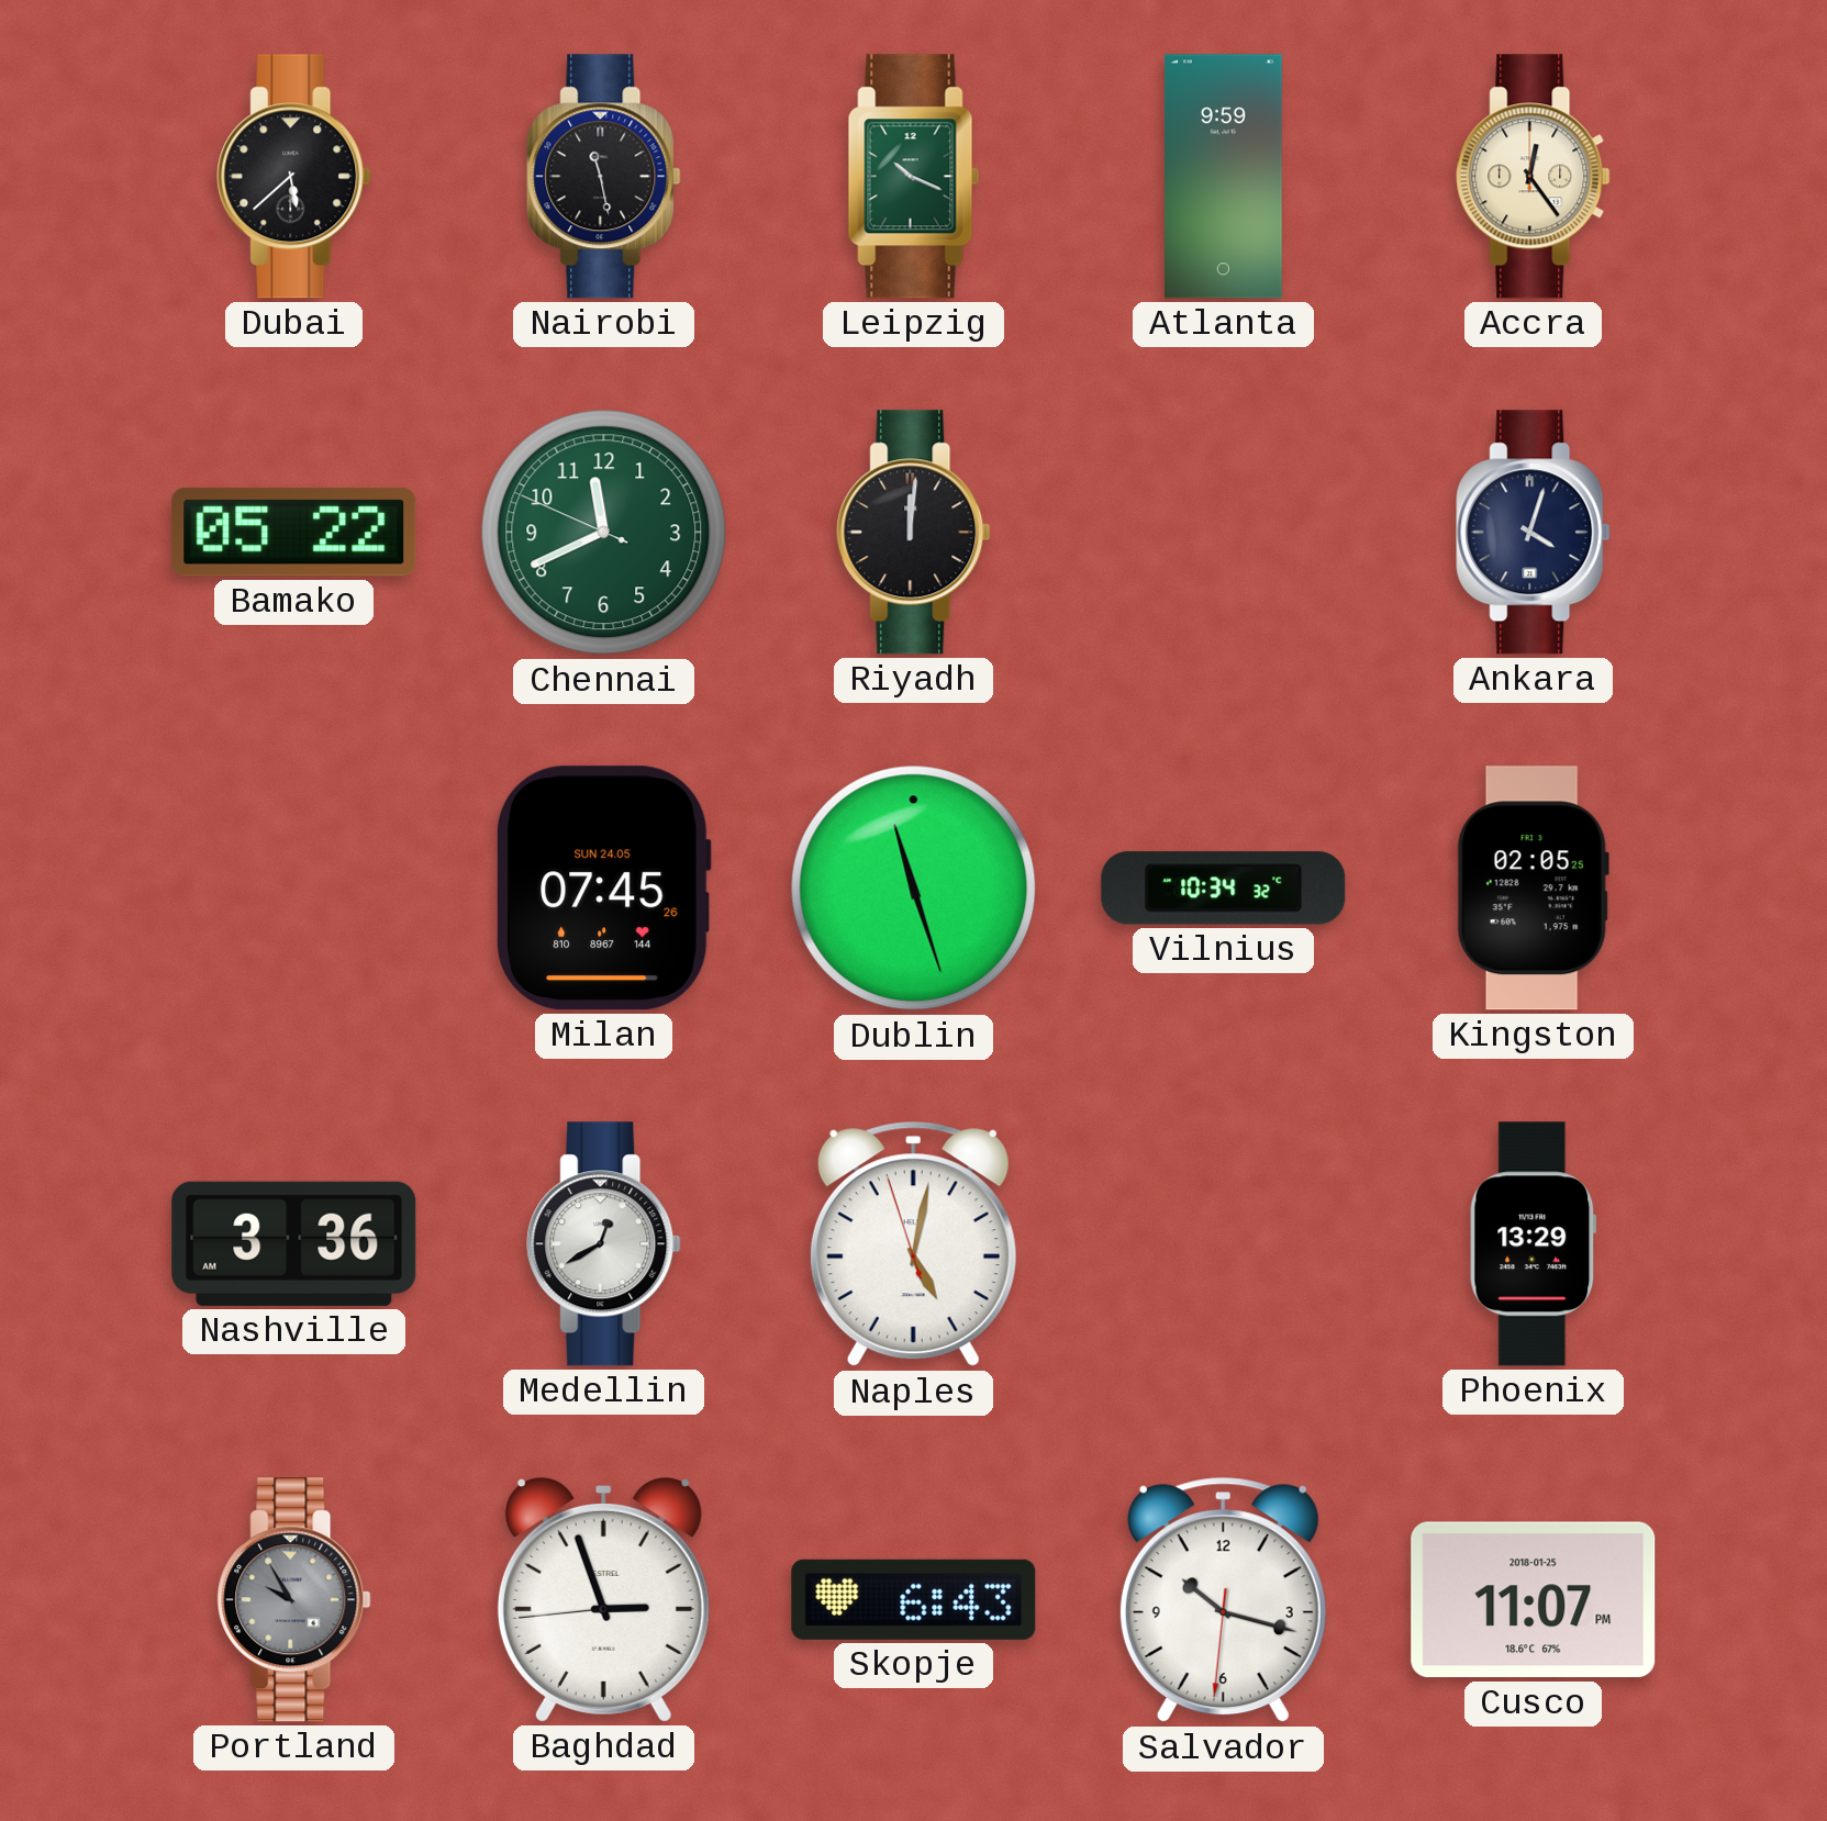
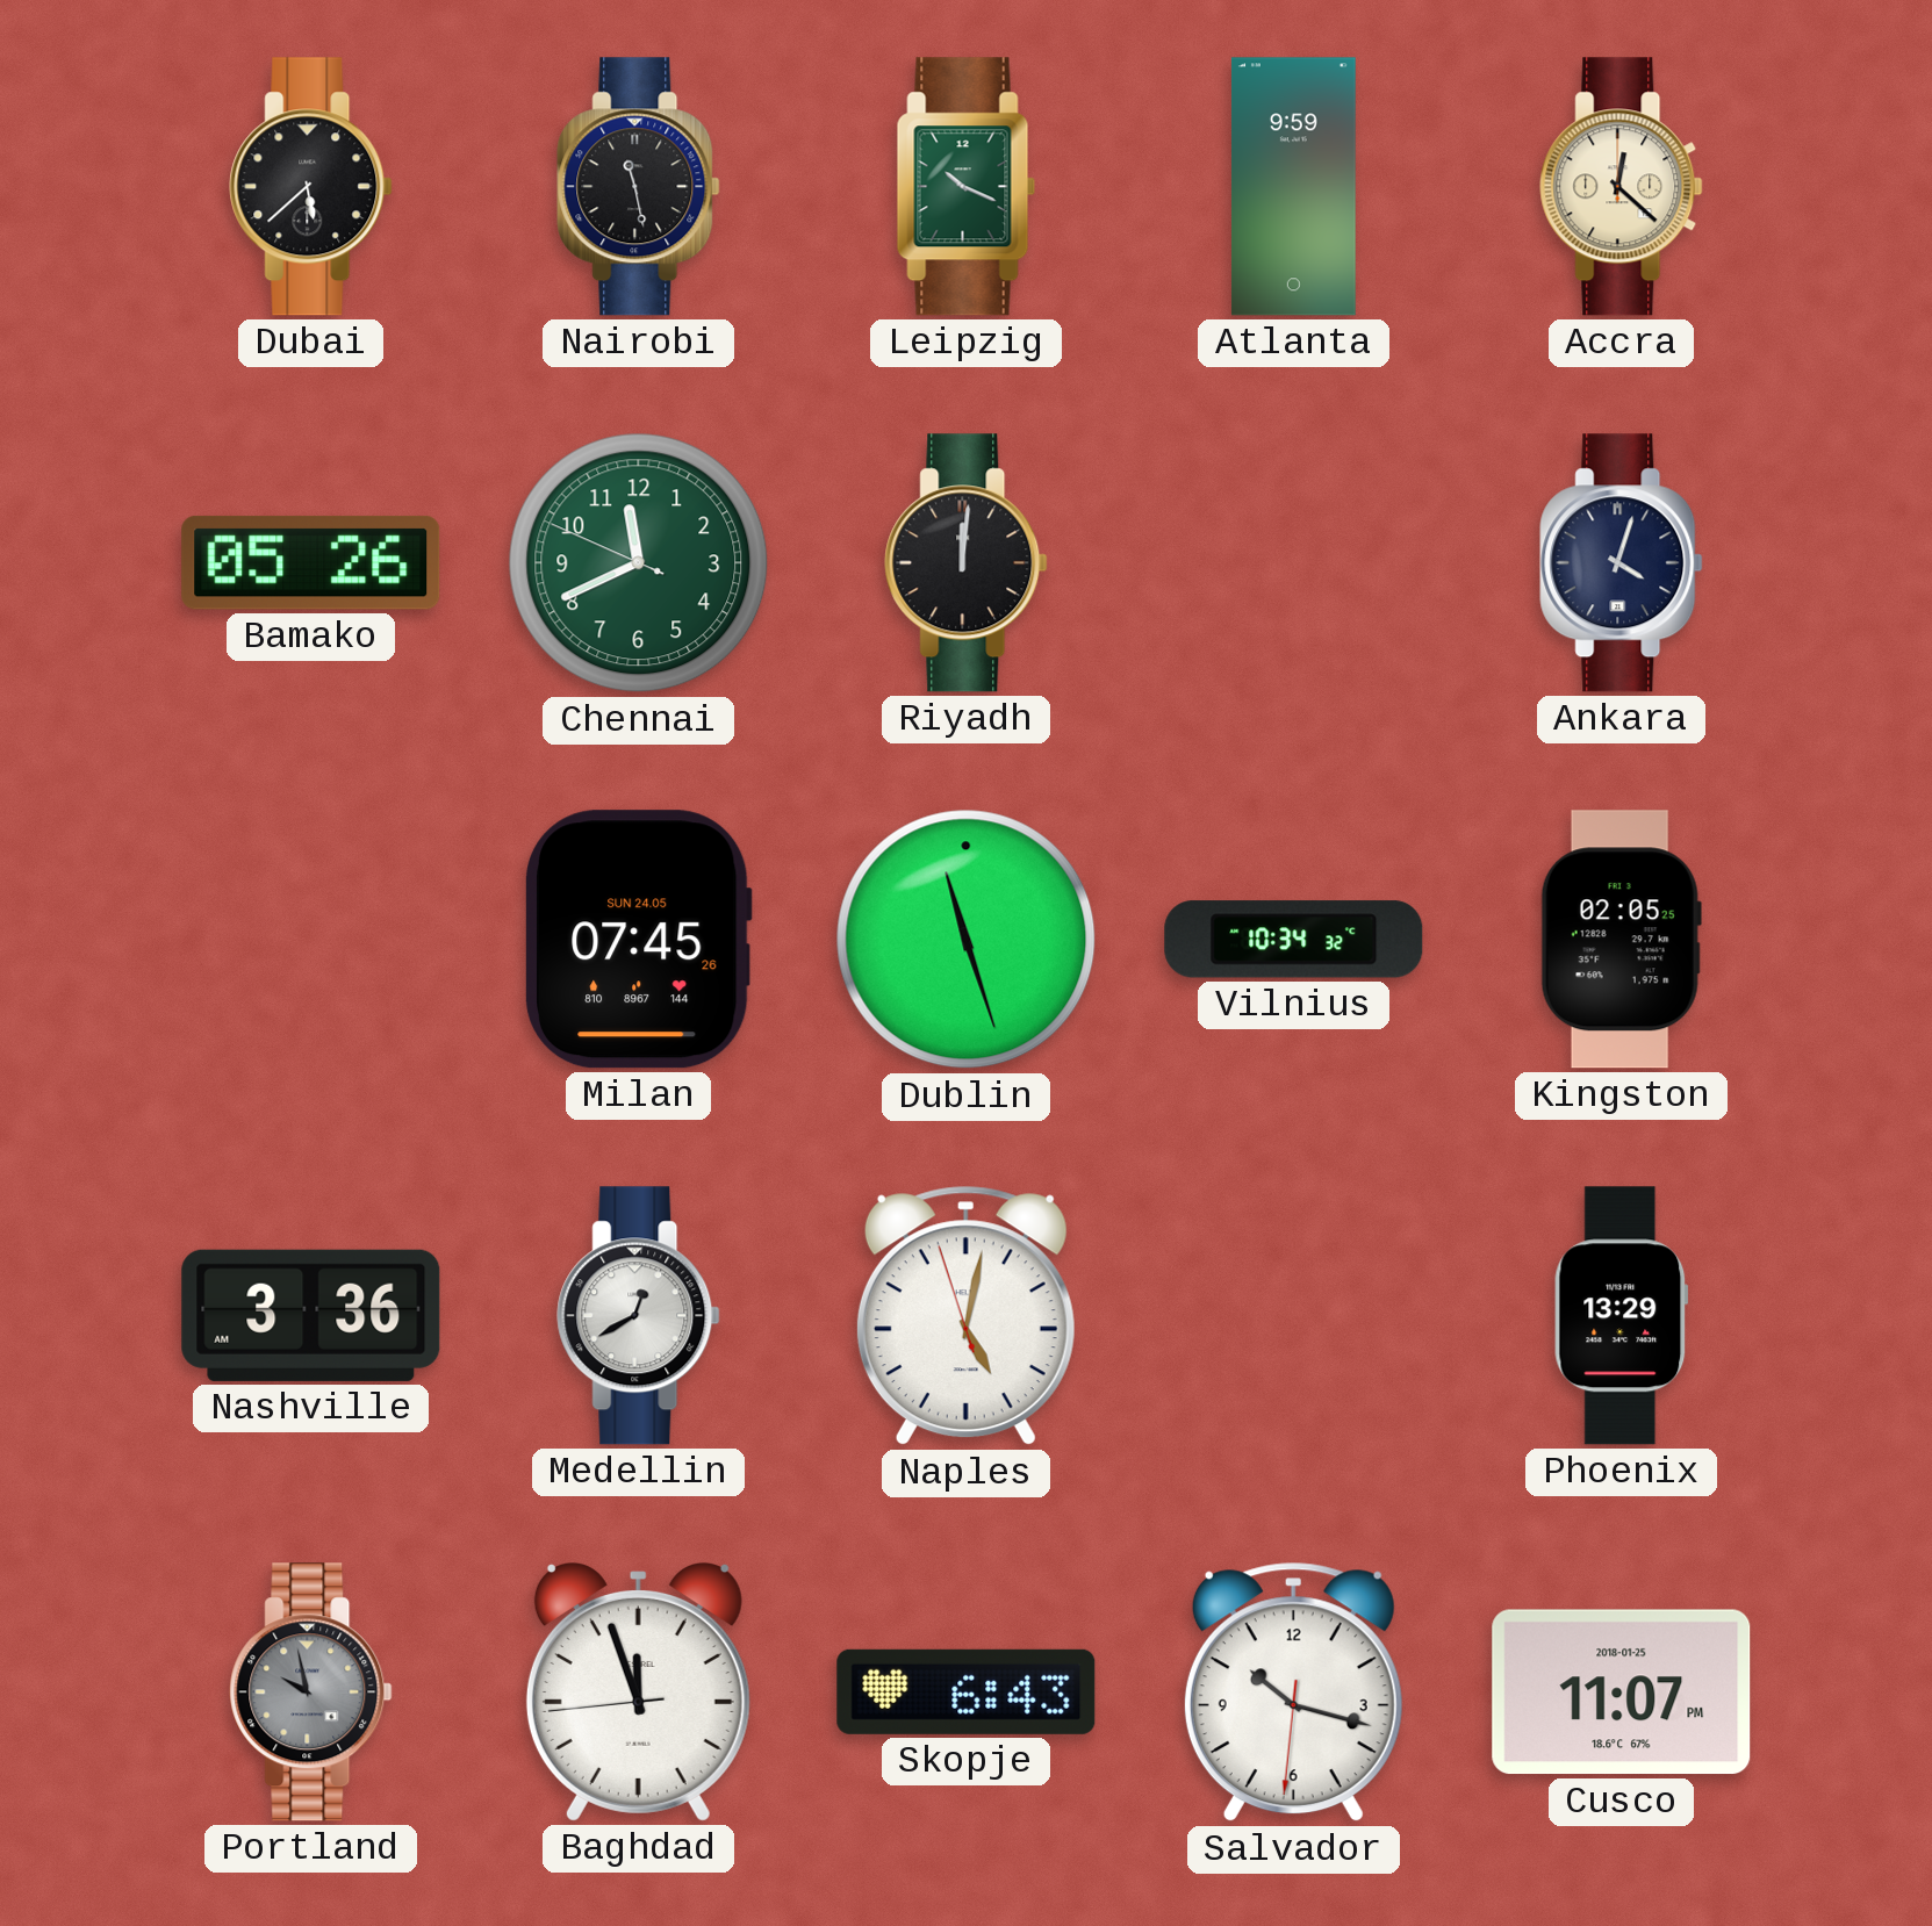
Accra: 12:24 -> 12:22 (1622, 187)
Bamako: 05:22 -> 05:26 (311, 562)
Portland: 9:55 -> 9:58 (311, 1693)
Baghdad: 2:56 -> 11:56 (638, 1693)
